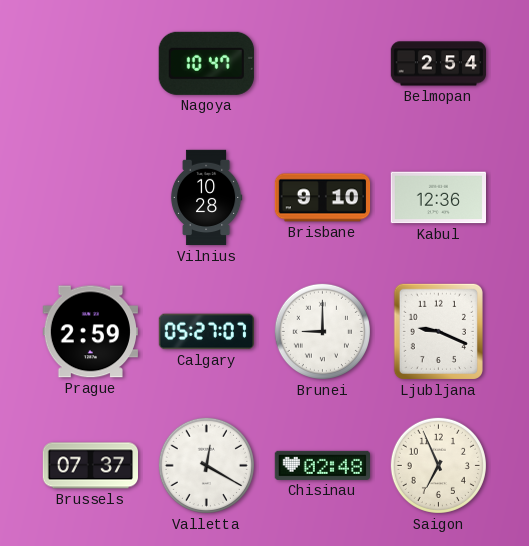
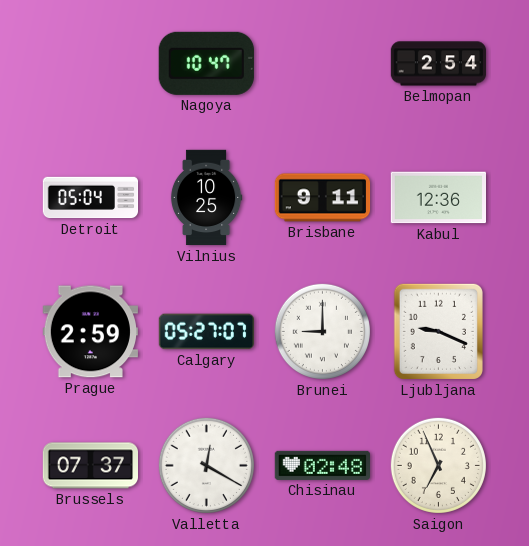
Detroit: none -> 05:04 (91, 198)
Vilnius: 10:28 -> 10:25 (206, 198)
Brisbane: 9:10 -> 9:11 (323, 198)
